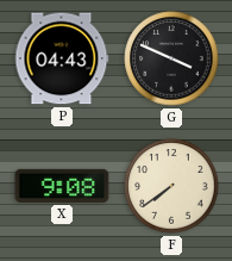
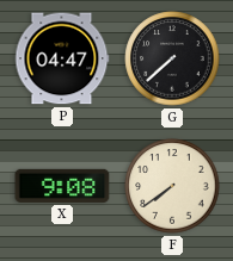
P: 04:43 -> 04:47 (62, 58)
G: 3:49 -> 7:38 (172, 58)
